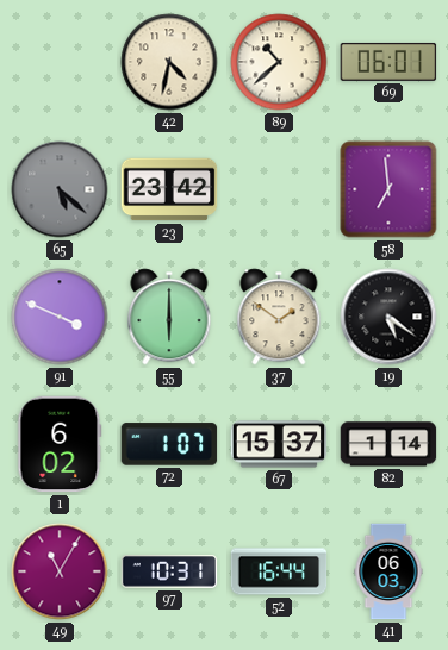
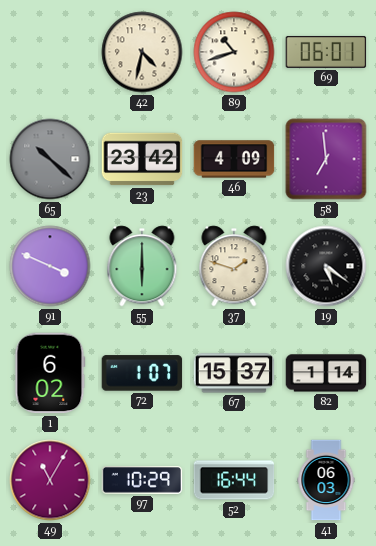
89: 10:38 -> 10:42 (234, 52)
65: 5:22 -> 10:22 (50, 159)
46: none -> 4:09 (234, 159)
37: 1:51 -> 1:48 (234, 266)
97: 10:31 -> 10:29 (142, 480)
